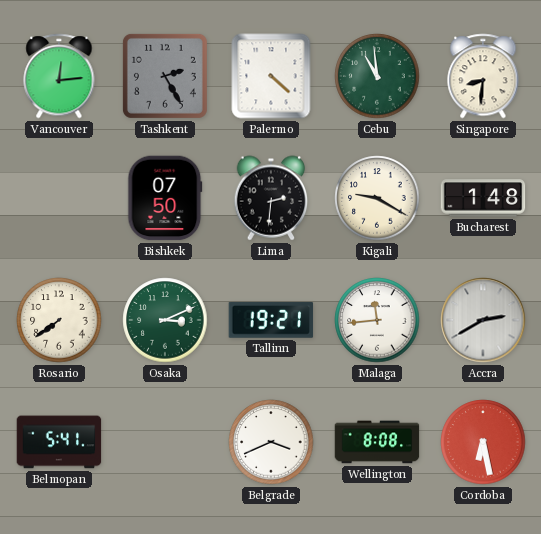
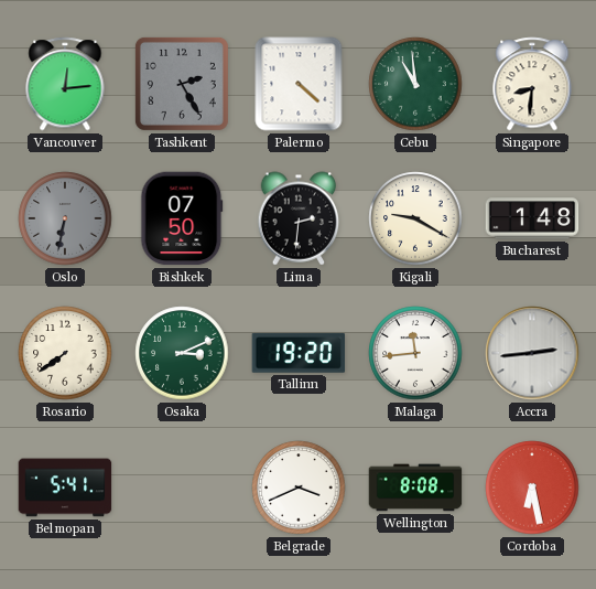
Oslo: none -> 6:32 (65, 218)
Tallinn: 19:21 -> 19:20 (299, 353)
Accra: 2:40 -> 2:44 (532, 353)
